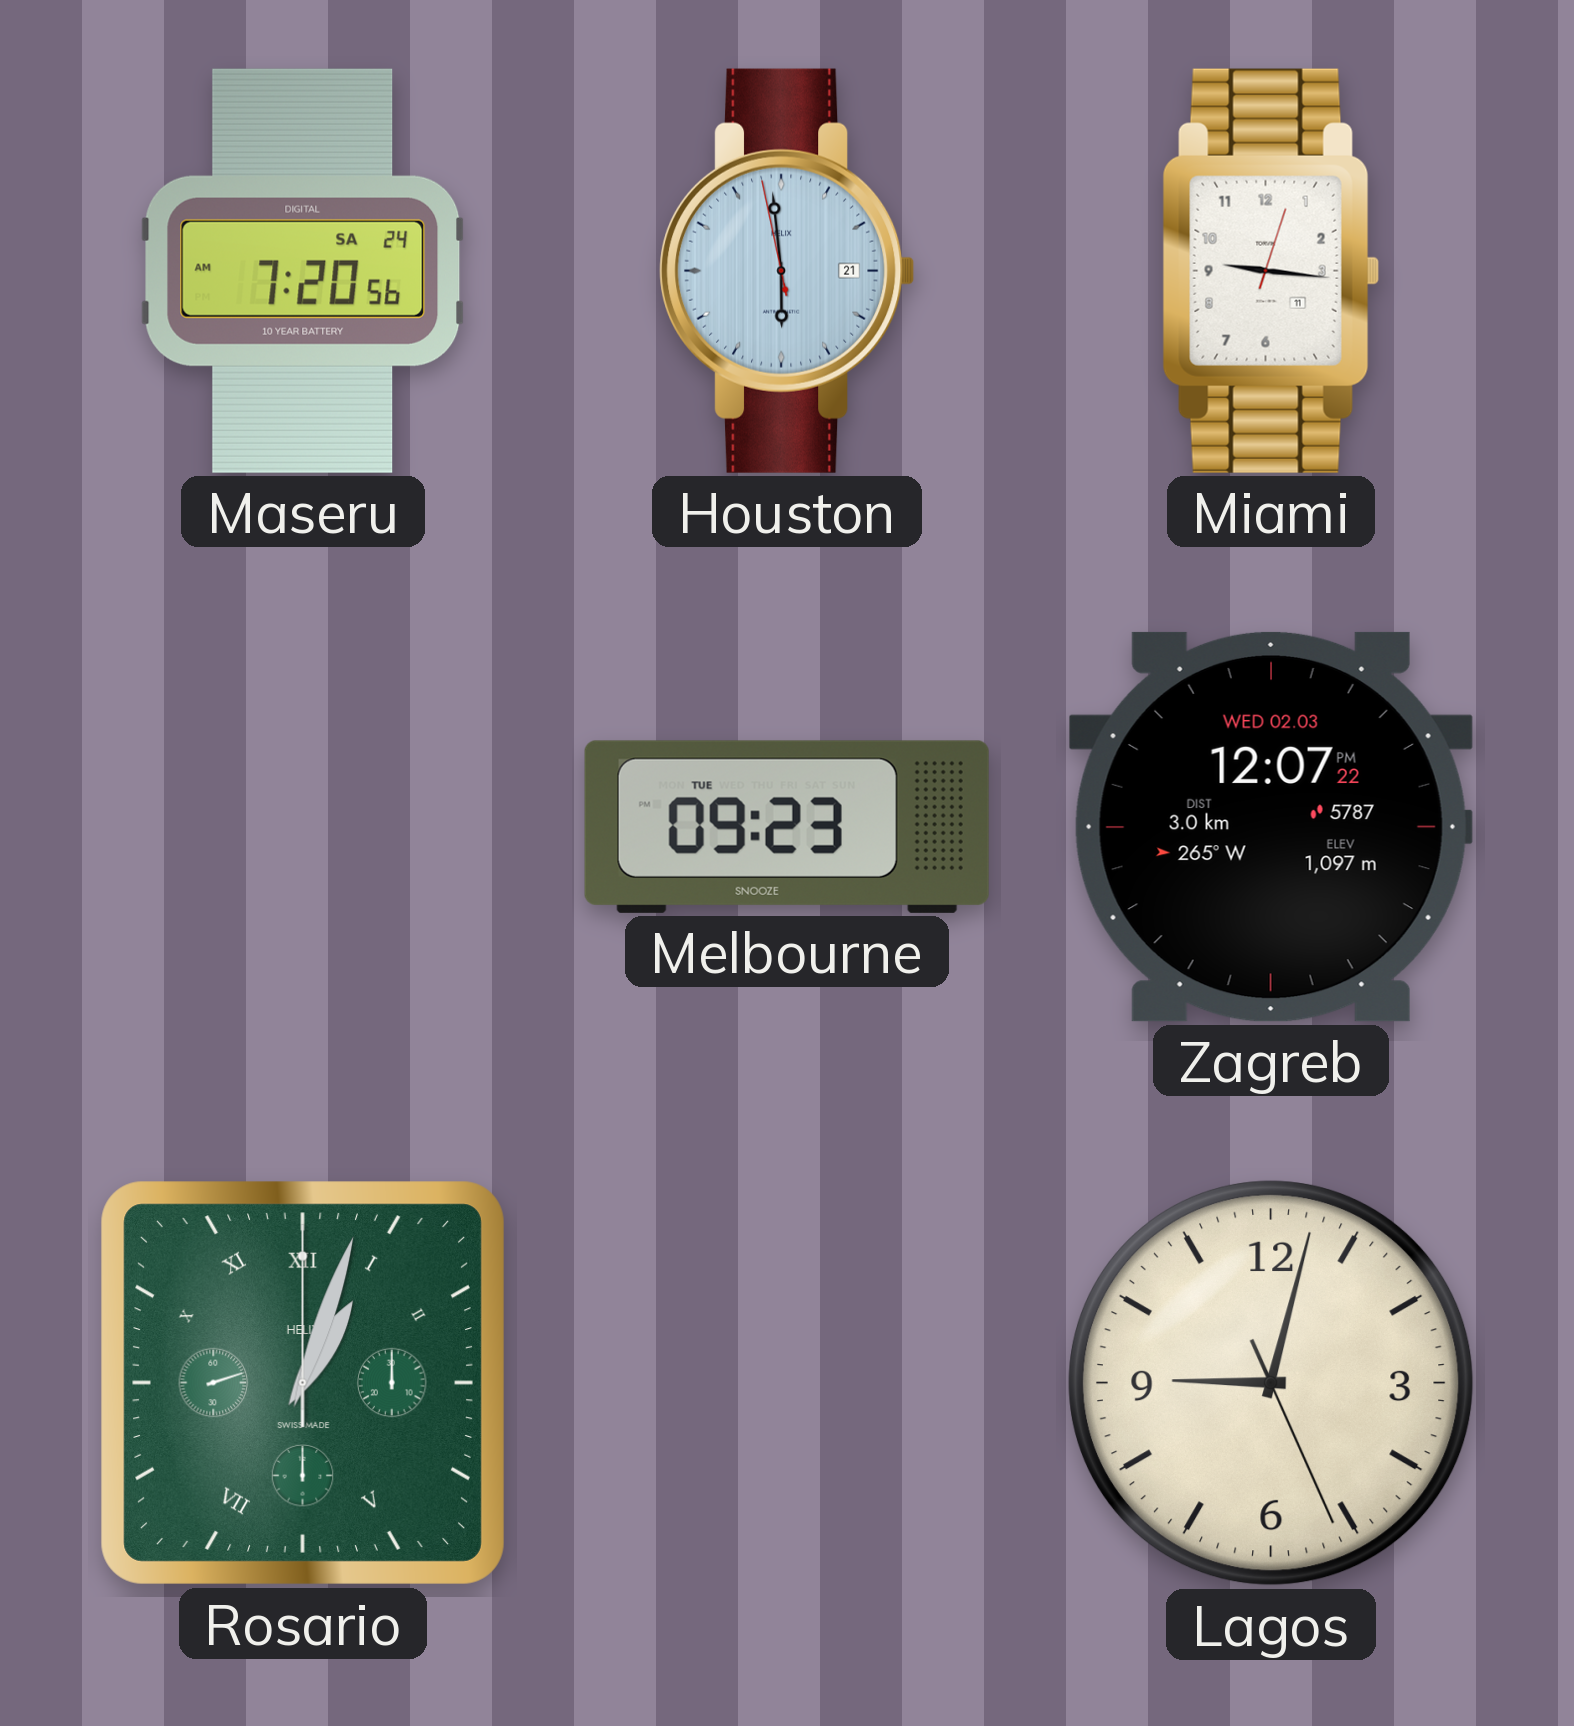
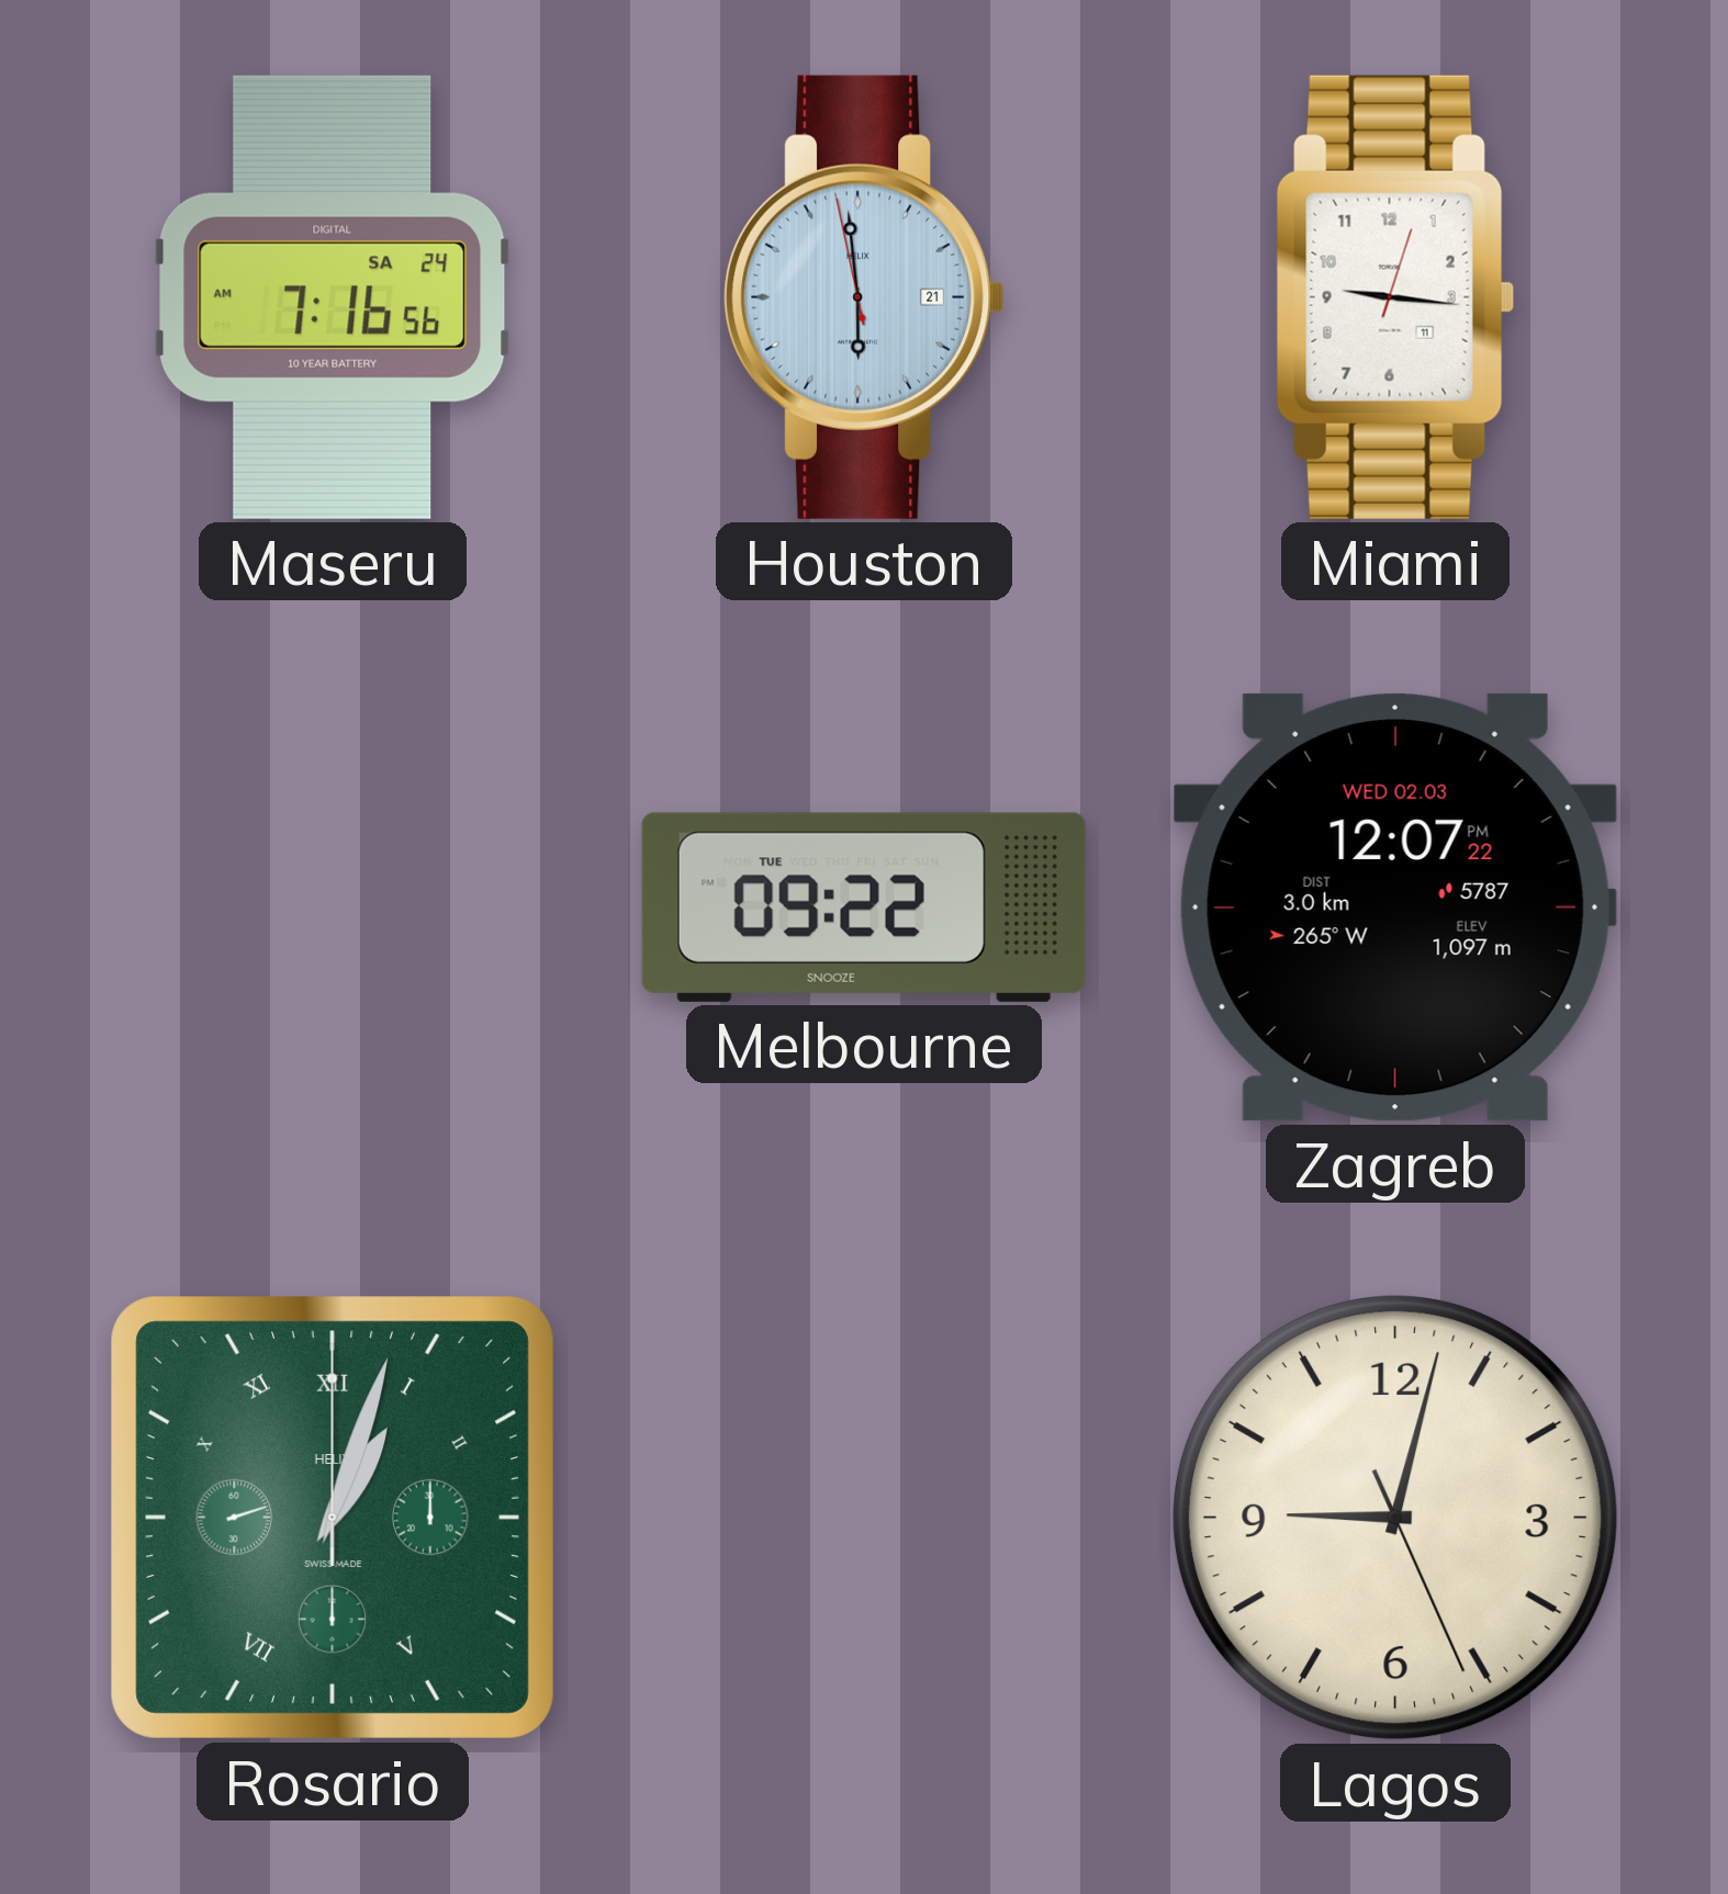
Maseru: 7:20 -> 7:16 (333, 297)
Melbourne: 09:23 -> 09:22 (864, 907)
